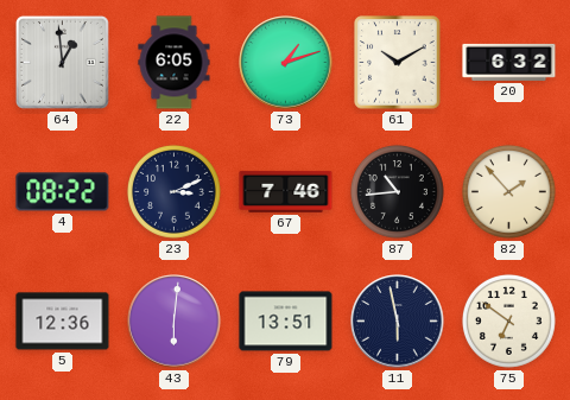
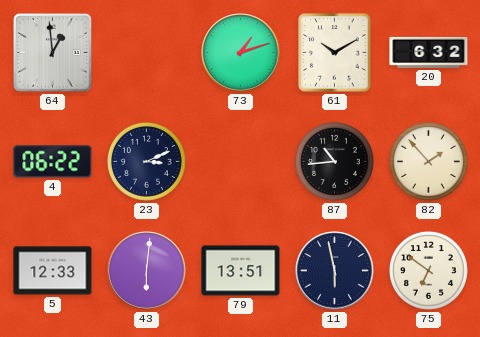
22: 6:05 -> none (175, 63)
4: 08:22 -> 06:22 (53, 162)
67: 7:46 -> none (286, 191)
5: 12:36 -> 12:33 (53, 271)
